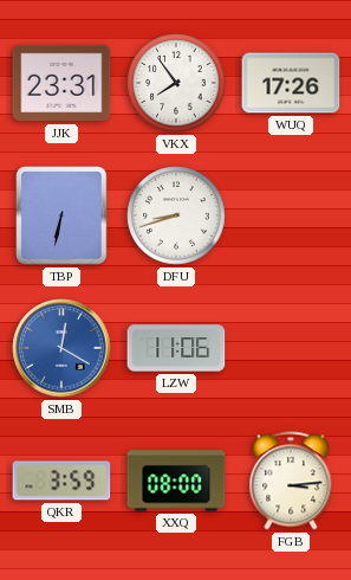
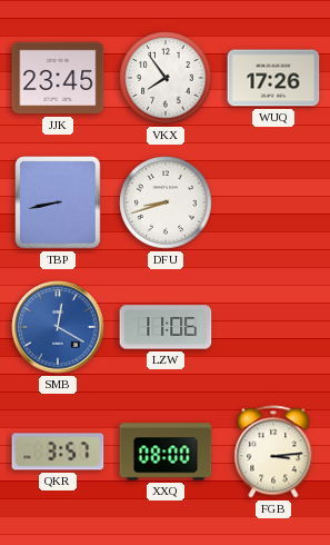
JJK: 23:31 -> 23:45 (58, 78)
TBP: 6:32 -> 8:43 (58, 202)
QKR: 3:59 -> 3:57 (58, 452)
